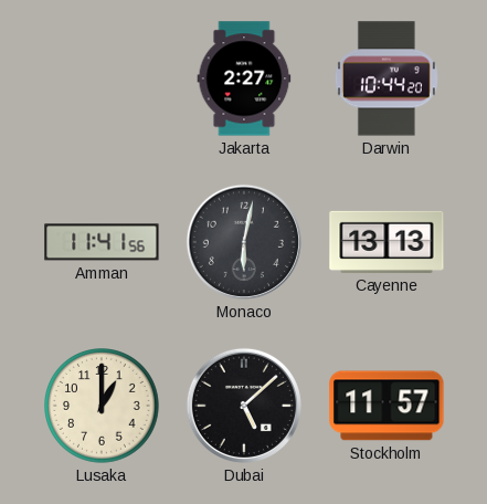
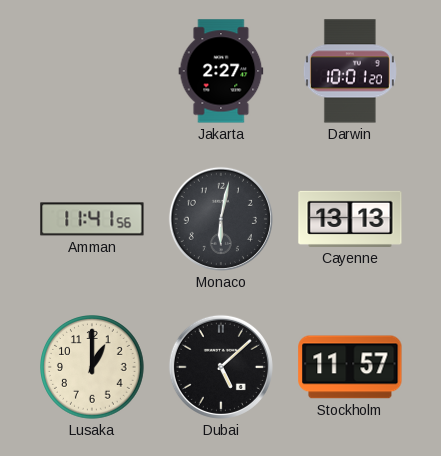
Darwin: 10:44 -> 10:01 (350, 71)
